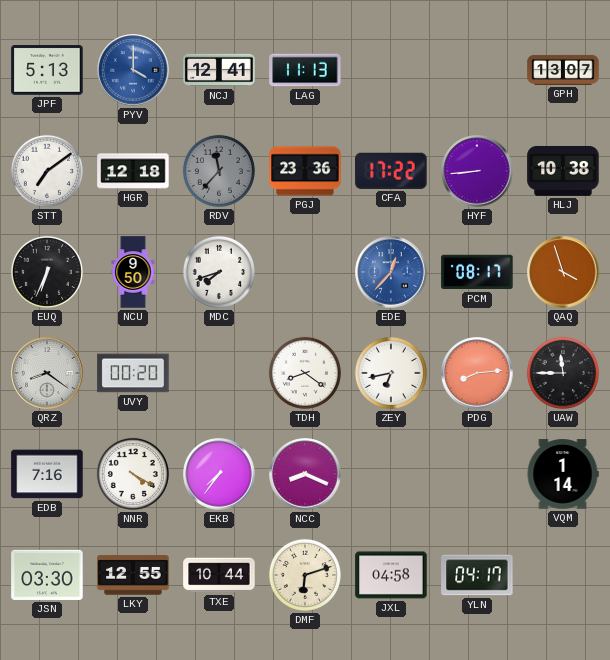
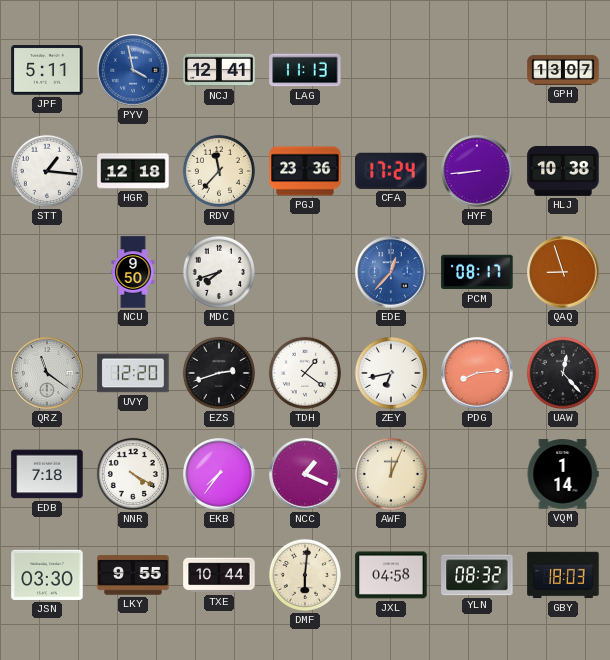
JPF: 5:13 -> 5:11 (47, 70)
PYV: 4:00 -> 3:58 (133, 70)
STT: 7:09 -> 1:16 (47, 171)
RDV dial: grey -> cream (219, 171)
CFA: 17:22 -> 17:24 (391, 171)
EUQ: 6:34 -> none (47, 272)
QAQ: 3:57 -> 8:57 (563, 272)
QRZ: 8:21 -> 11:21 (47, 373)
UVY: 00:20 -> 12:20 (133, 373)
EZS: none -> 2:42 (219, 373)
TDH: 8:21 -> 1:21 (305, 373)
UAW: 11:45 -> 12:23 (563, 373)
EDB: 7:16 -> 7:18 (47, 474)
NCC: 8:19 -> 1:19 (305, 474)
AWF: none -> 12:04 (391, 474)
LKY: 12:55 -> 9:55 (133, 575)
DMF: 6:12 -> 6:01 (305, 575)
YLN: 04:17 -> 08:32 (477, 575)
GBY: none -> 18:03 (563, 575)
